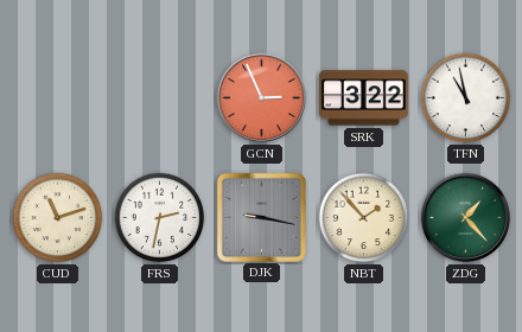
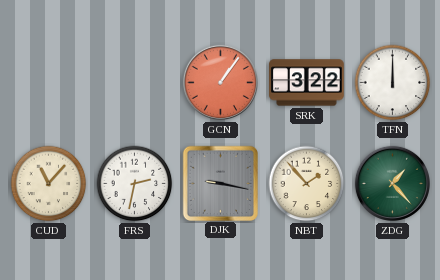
GCN: 2:56 -> 1:06 (220, 82)
TFN: 10:58 -> 12:00 (393, 83)
CUD: 11:12 -> 11:07 (49, 184)
